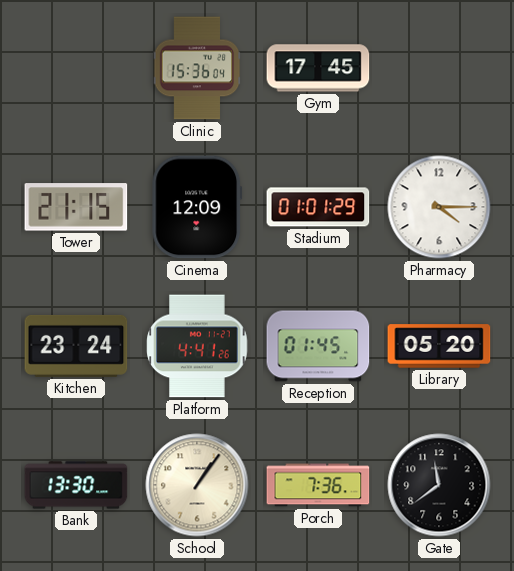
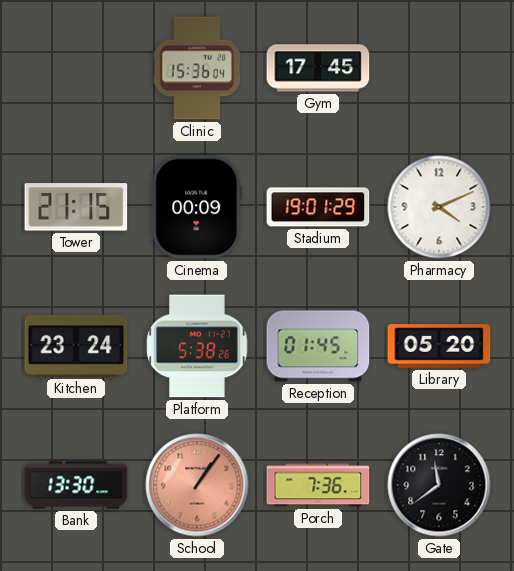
Cinema: 12:09 -> 00:09 (197, 207)
Stadium: 01:01 -> 19:01 (318, 207)
Pharmacy: 4:15 -> 4:11 (439, 207)
Platform: 4:41 -> 5:38 (197, 346)
School dial: cream -> salmon (197, 485)
